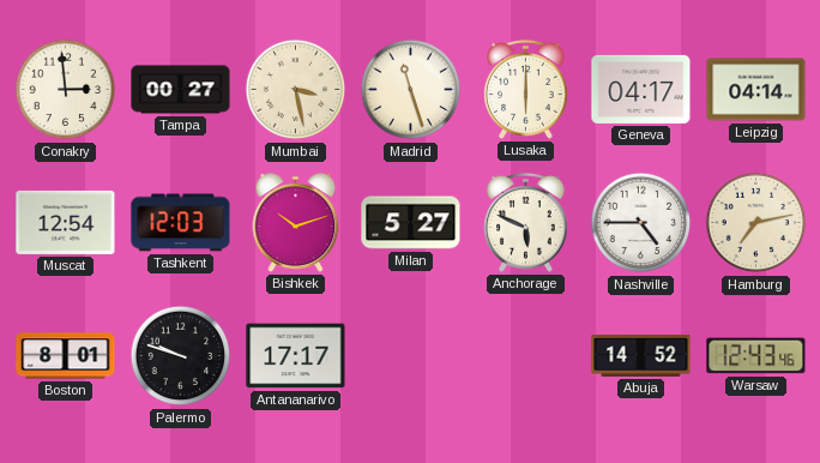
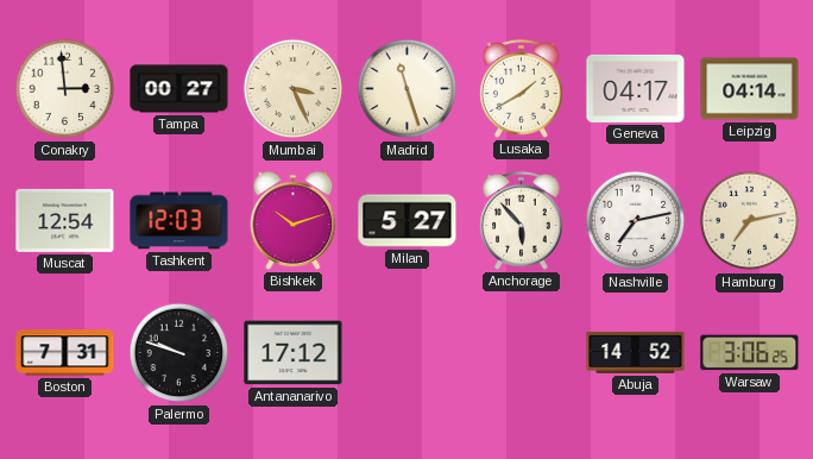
Mumbai: 3:28 -> 3:26 (294, 89)
Lusaka: 6:00 -> 1:40 (522, 89)
Anchorage: 5:49 -> 5:53 (522, 221)
Nashville: 4:45 -> 7:13 (636, 221)
Boston: 8:01 -> 7:31 (65, 353)
Antananarivo: 17:17 -> 17:12 (294, 353)
Warsaw: 12:43 -> 3:06 (750, 353)
